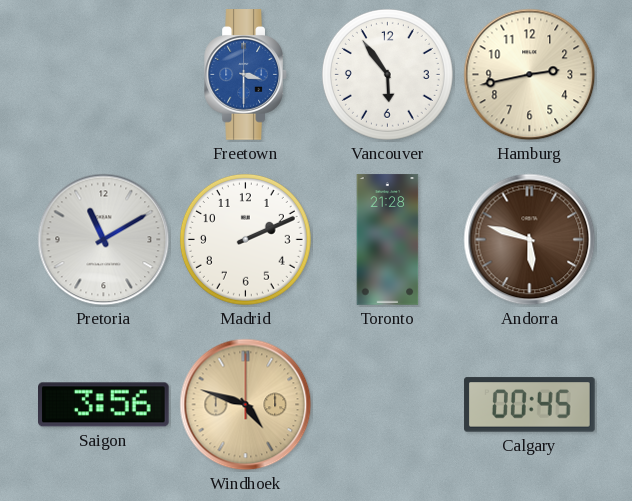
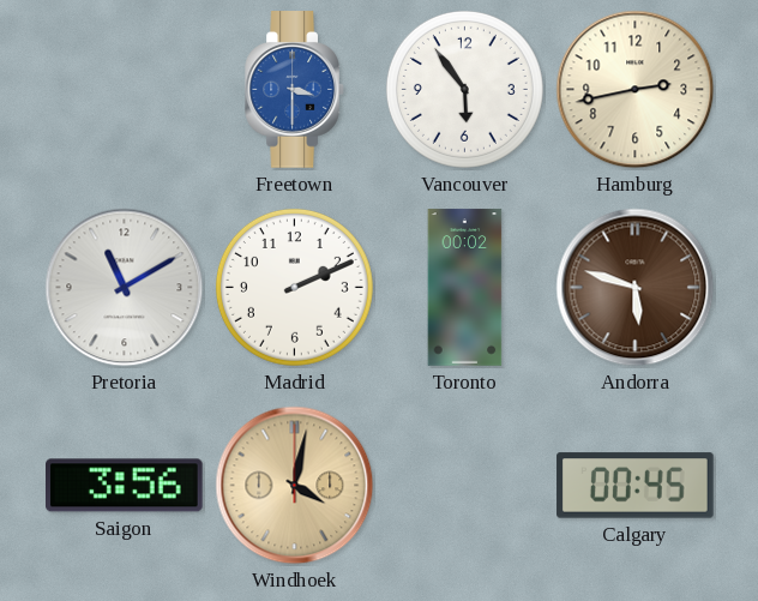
Toronto: 21:28 -> 00:02 (465, 288)
Windhoek: 4:48 -> 4:02 (295, 486)
